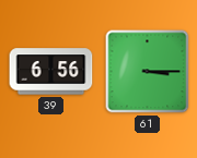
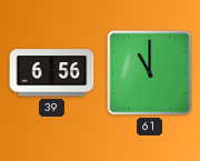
61: 3:15 -> 11:00 (150, 73)
